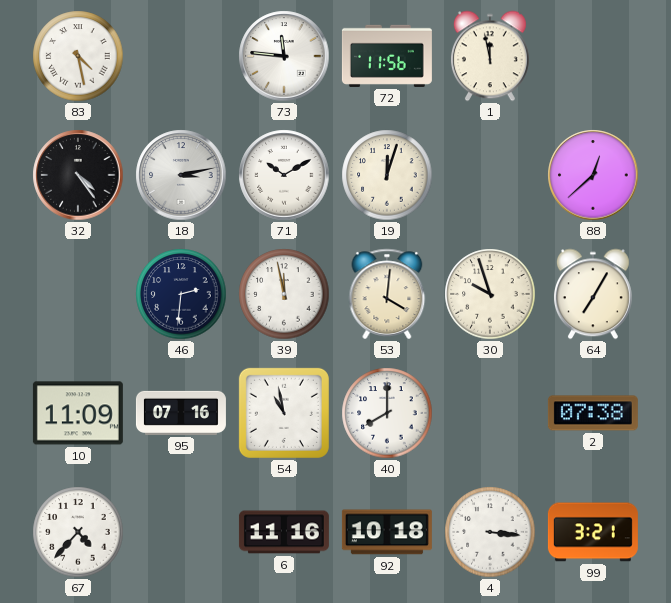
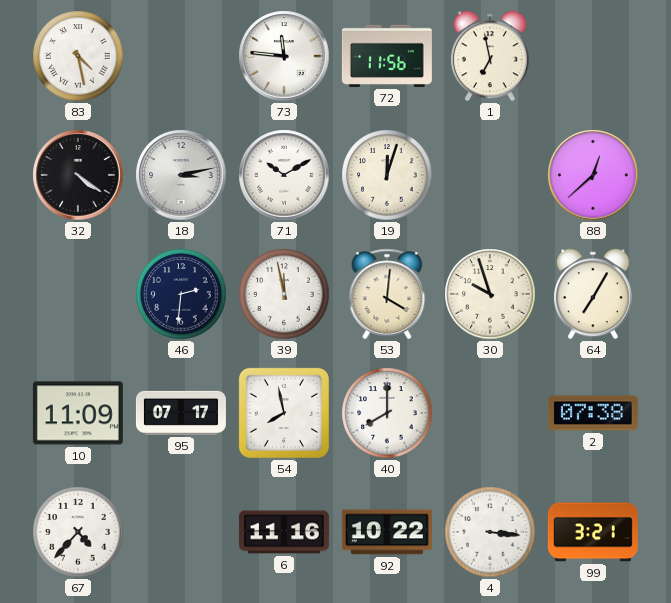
1: 11:58 -> 6:58 (490, 56)
32: 4:24 -> 4:21 (78, 175)
95: 07:16 -> 07:17 (181, 413)
54: 10:58 -> 7:58 (284, 413)
92: 10:18 -> 10:22 (387, 532)
